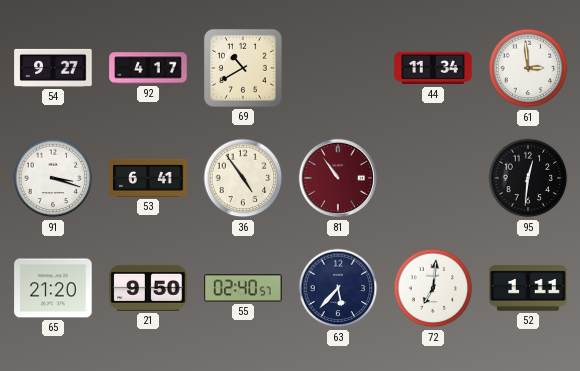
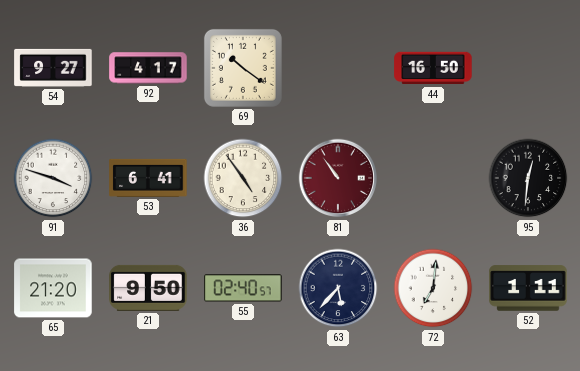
69: 10:40 -> 10:21 (243, 68)
44: 11:34 -> 16:50 (433, 68)
61: 2:59 -> none (528, 68)
91: 3:18 -> 3:48 (53, 178)
